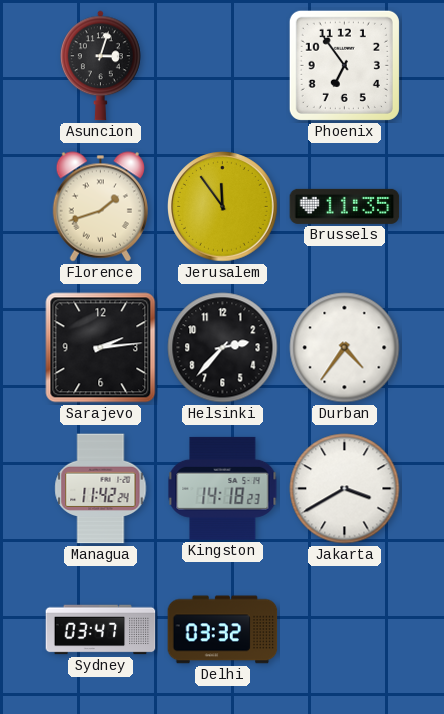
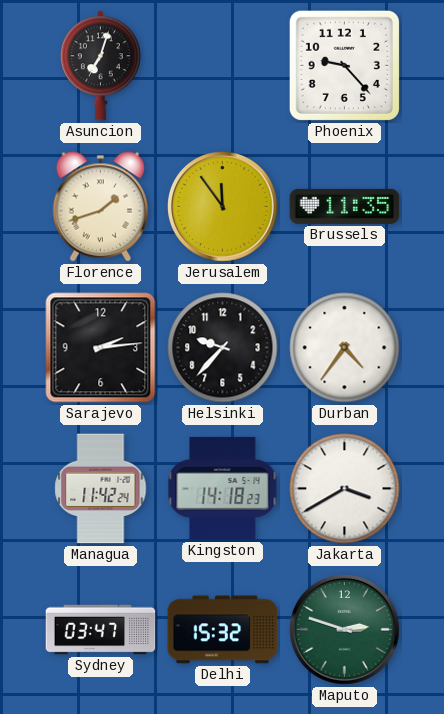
Asuncion: 3:03 -> 7:03 (101, 66)
Phoenix: 6:54 -> 9:23 (344, 65)
Helsinki: 2:37 -> 9:37 (223, 348)
Delhi: 03:32 -> 15:32 (223, 630)
Maputo: none -> 2:48 (345, 630)
